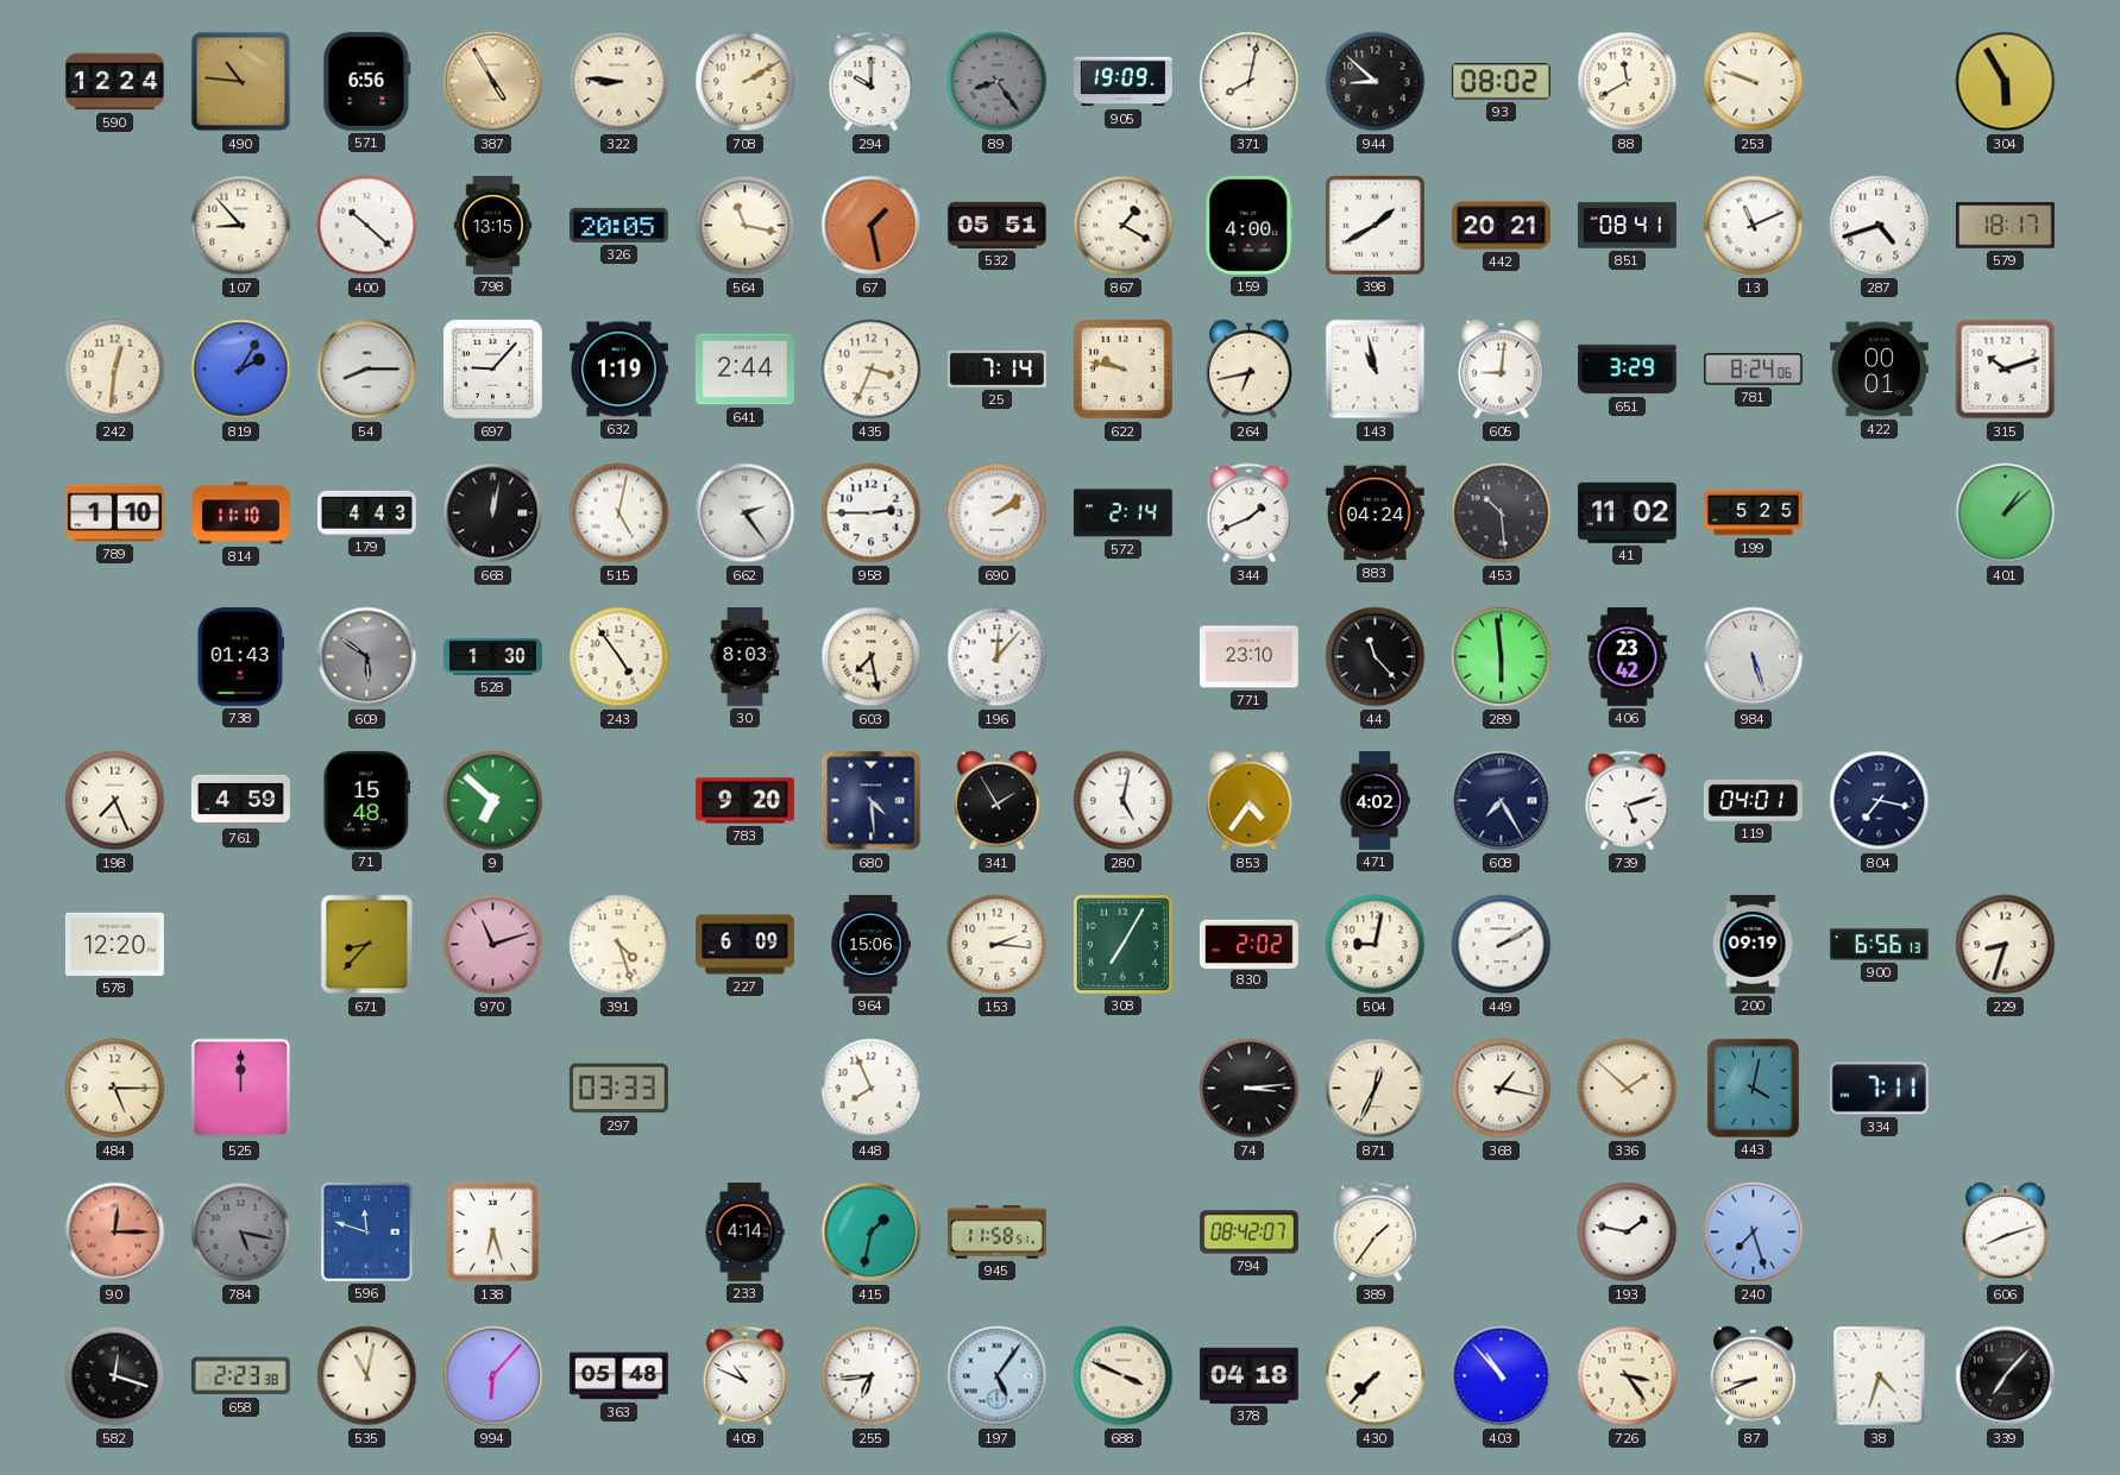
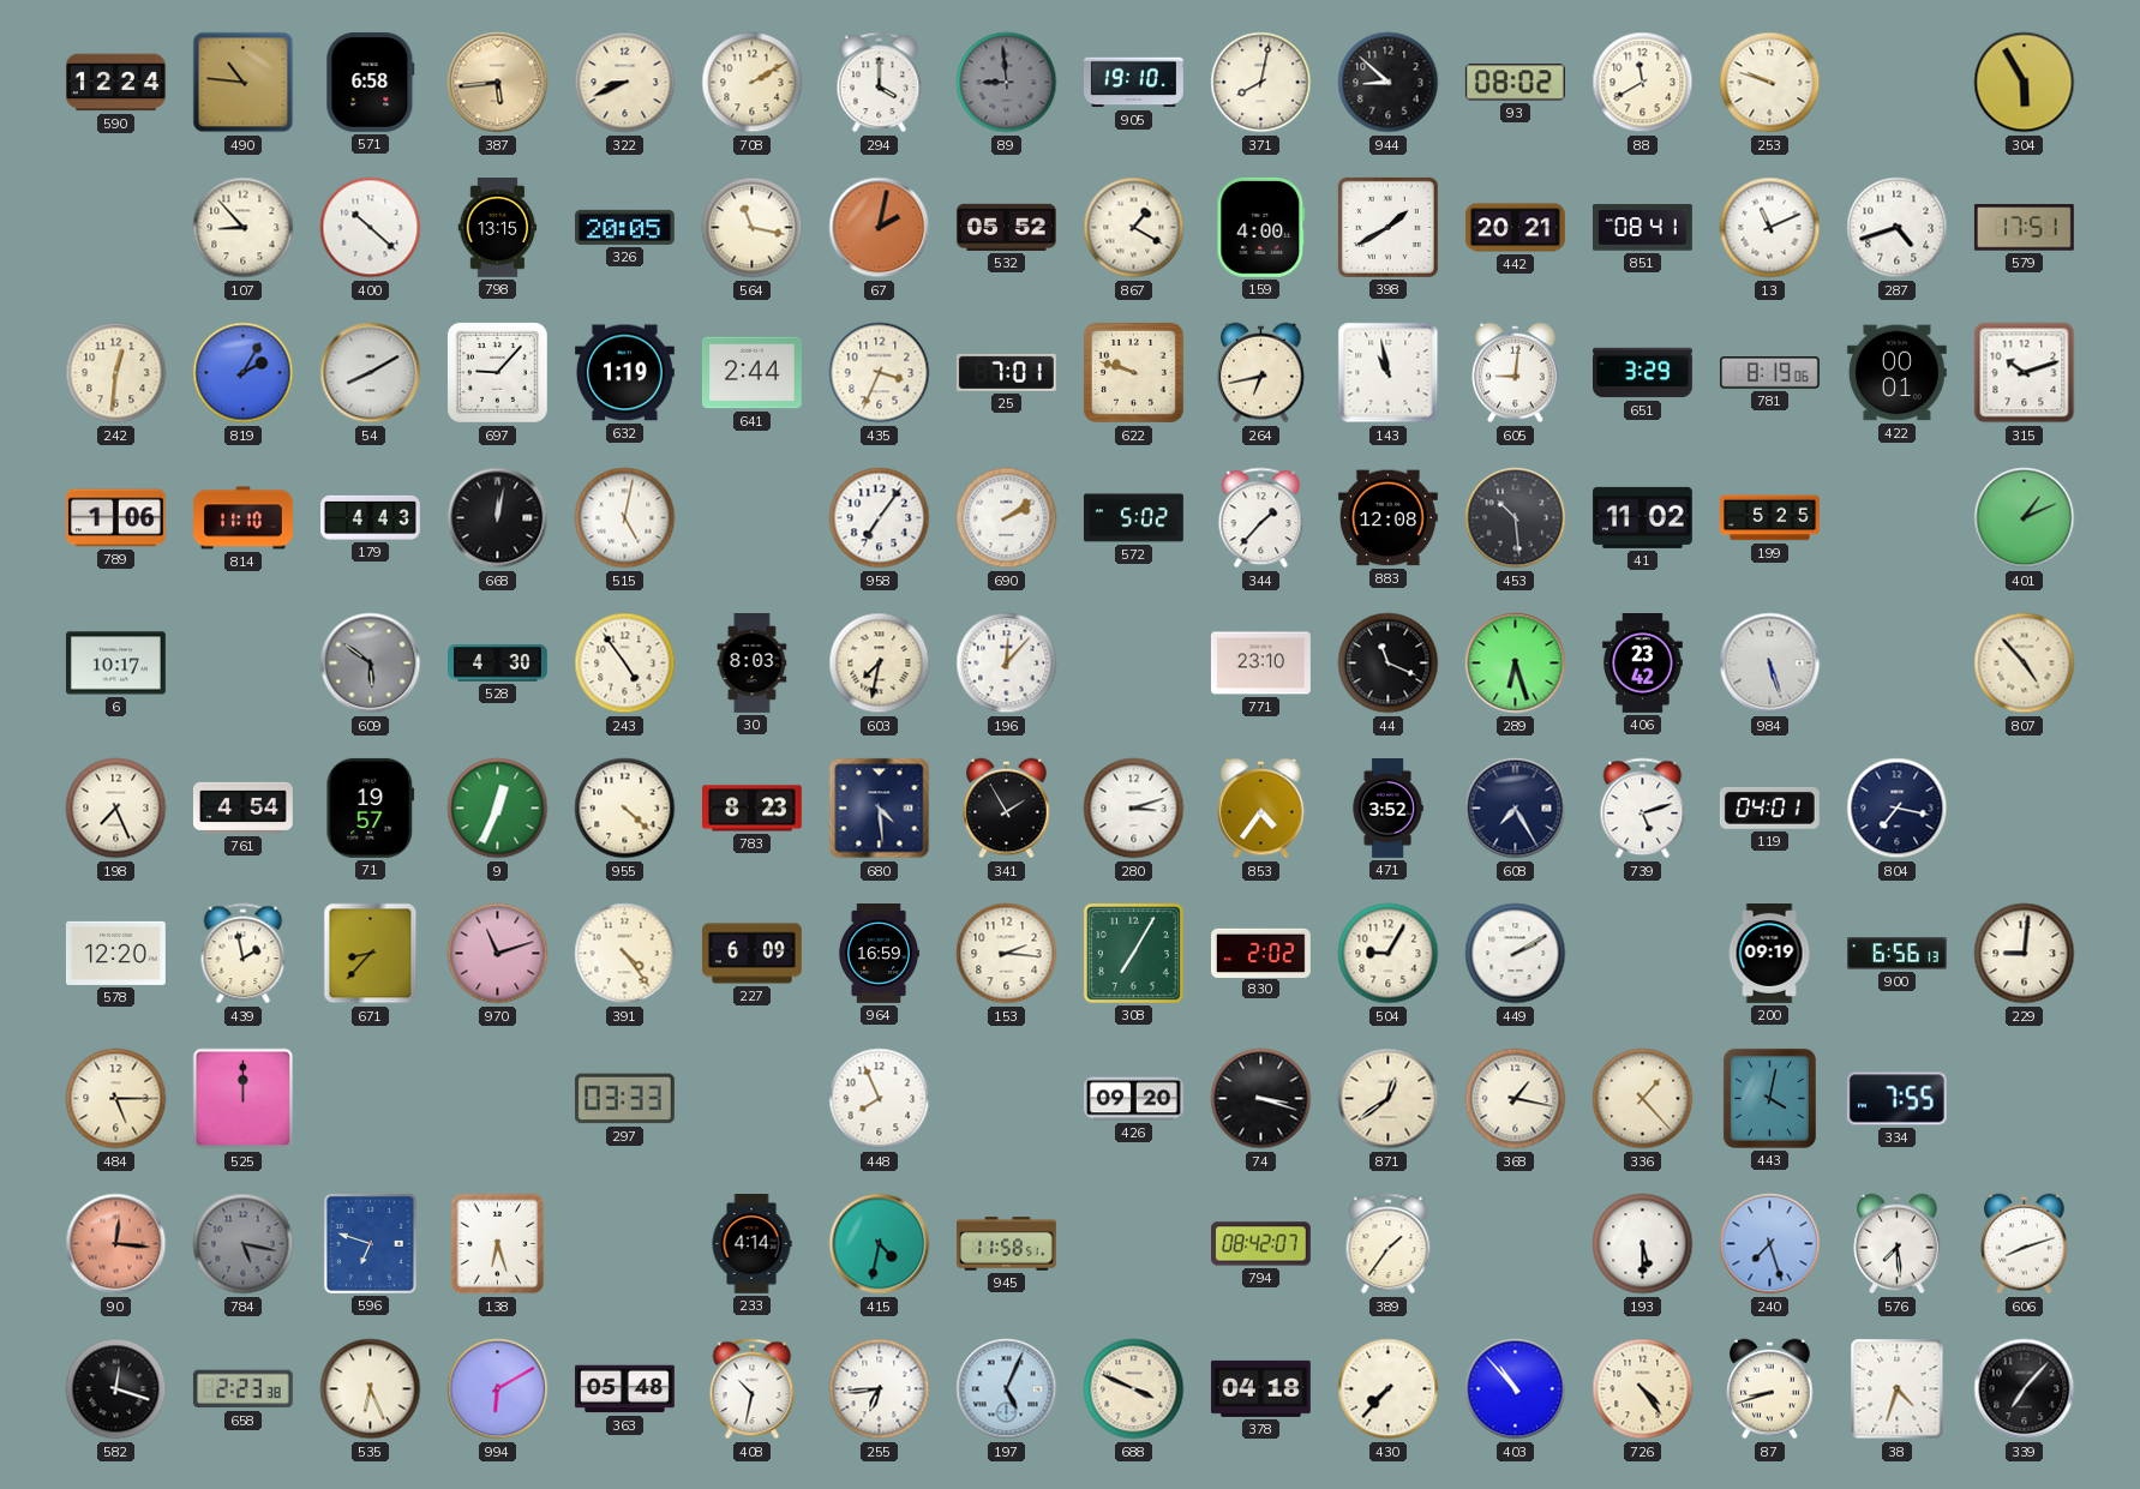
571: 6:56 -> 6:58 (371, 82)
387: 4:55 -> 5:44 (498, 83)
322: 8:46 -> 8:41 (625, 83)
294: 10:00 -> 4:00 (880, 83)
89: 8:24 -> 8:59 (1007, 83)
905: 19:09 -> 19:10 (1134, 83)
67: 1:28 -> 2:02 (880, 228)
532: 05:51 -> 05:52 (1006, 227)
579: 18:17 -> 17:51 (2024, 228)
54: 8:15 -> 8:10 (371, 373)
25: 7:14 -> 7:01 (1007, 372)
622: 9:47 -> 9:48 (1133, 372)
781: 8:24 -> 8:19 (1769, 373)
789: 1:10 -> 1:06 (115, 518)
662: 2:24 -> none (746, 513)
958: 2:45 -> 7:06 (880, 518)
572: 2:14 -> 5:02 (1133, 518)
344: 1:41 -> 1:37 (1261, 518)
883: 04:24 -> 12:08 (1387, 518)
401: 1:08 -> 1:11 (2025, 518)
6: none -> 10:17 (115, 664)
738: 01:43 -> none (241, 656)
528: 1:30 -> 4:30 (498, 664)
603: 7:28 -> 7:32 (880, 664)
44: 11:23 -> 11:19 (1389, 664)
289: 5:59 -> 6:27 (1516, 664)
807: none -> 4:53 (2025, 664)
761: 4:59 -> 4:54 (242, 807)
71: 15:48 -> 19:57 (371, 807)
9: 6:52 -> 12:34 (498, 809)
955: none -> 4:22 (625, 809)
783: 9:20 -> 8:23 (753, 809)
280: 5:02 -> 3:12 (1134, 809)
471: 4:02 -> 3:52 (1387, 809)
439: none -> 1:58 (244, 954)
391: 4:27 -> 4:24 (625, 954)
964: 15:06 -> 16:59 (880, 954)
504: 9:02 -> 9:05 (1389, 954)
229: 8:33 -> 9:01 (2025, 954)
426: none -> 09:20 (1134, 1099)
74: 3:14 -> 3:18 (1261, 1099)
871: 12:34 -> 12:39 (1389, 1099)
336: 1:52 -> 1:23 (1643, 1099)
334: 7:11 -> 7:55 (1896, 1099)
90: 12:15 -> 12:16 (116, 1244)
596: 11:48 -> 6:48 (370, 1243)
415: 1:32 -> 4:32 (880, 1244)
193: 1:47 -> 5:30 (1643, 1244)
576: none -> 7:29 (1898, 1244)
535: 11:02 -> 6:26 (371, 1389)
994: 6:07 -> 6:10 (498, 1389)
408: 10:49 -> 10:32 (753, 1389)
197: 5:06 -> 5:04 (1007, 1389)
726: 3:24 -> 4:24 (1643, 1389)
87: 8:41 -> 8:42 (1770, 1389)
